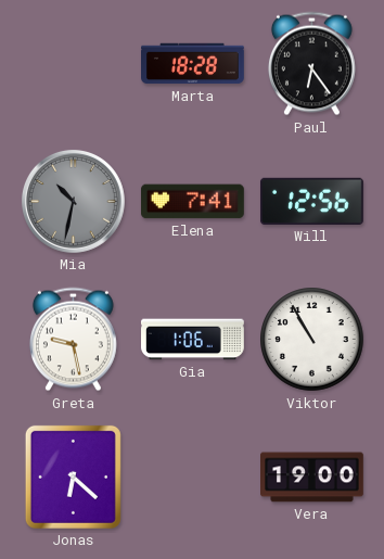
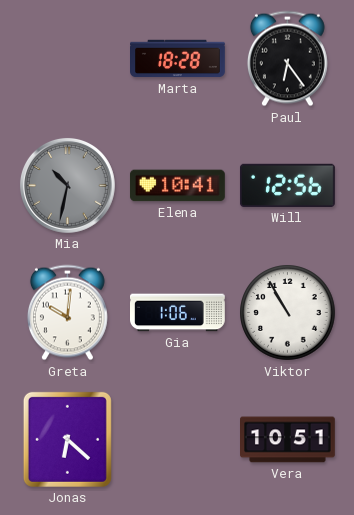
Elena: 7:41 -> 10:41 (177, 186)
Greta: 9:28 -> 10:01 (67, 313)
Vera: 19:00 -> 10:51 (288, 440)
